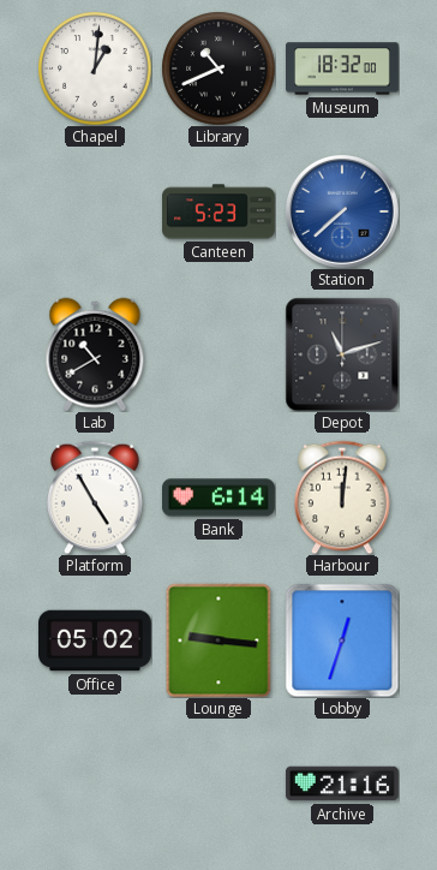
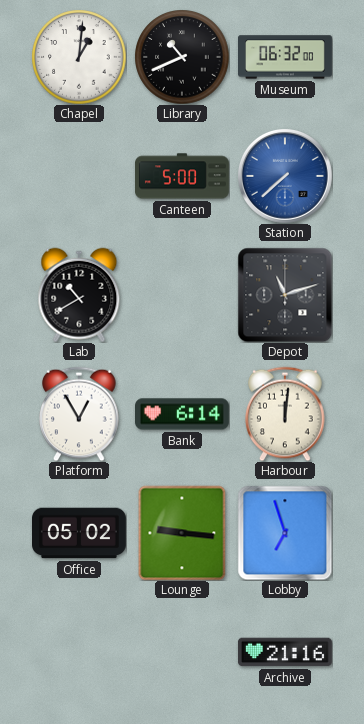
Museum: 18:32 -> 06:32 (286, 57)
Canteen: 5:23 -> 5:00 (183, 176)
Platform: 4:55 -> 12:55 (79, 414)
Lobby: 12:33 -> 6:57 (285, 533)
